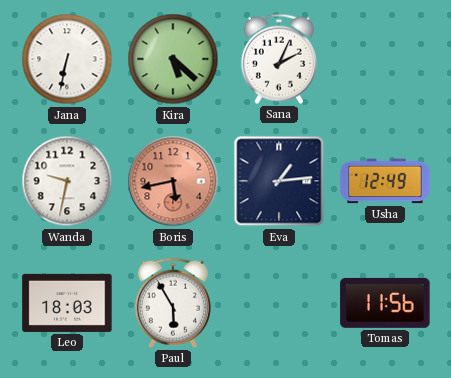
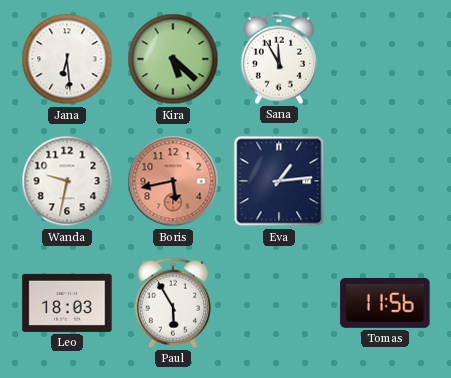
Jana: 6:32 -> 6:29 (67, 59)
Sana: 2:04 -> 11:55 (279, 59)
Usha: 12:49 -> none (385, 181)
